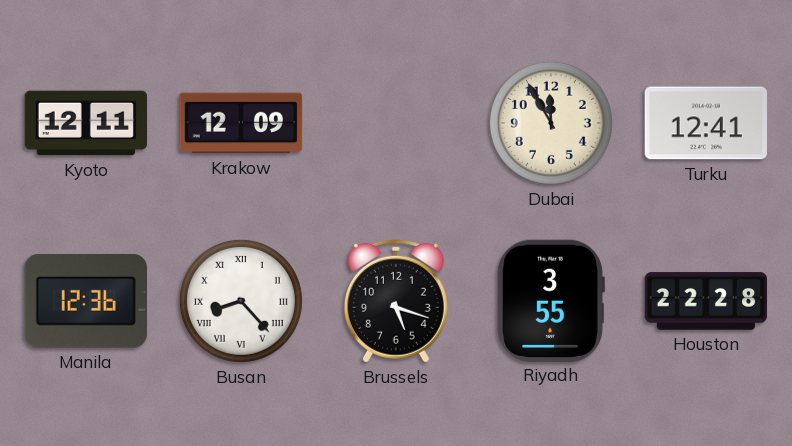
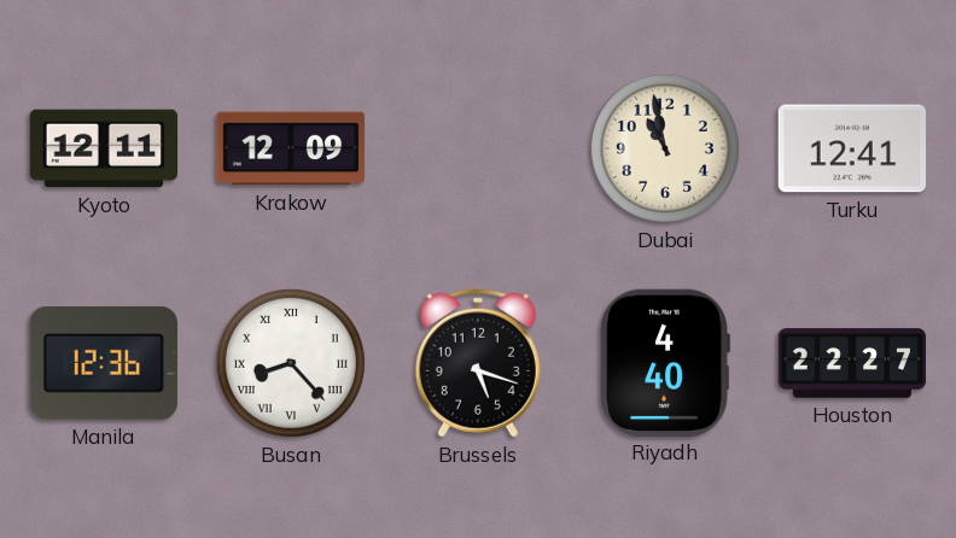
Dubai: 11:55 -> 10:58 (665, 148)
Riyadh: 3:55 -> 4:40 (665, 362)
Houston: 22:28 -> 22:27 (852, 363)
